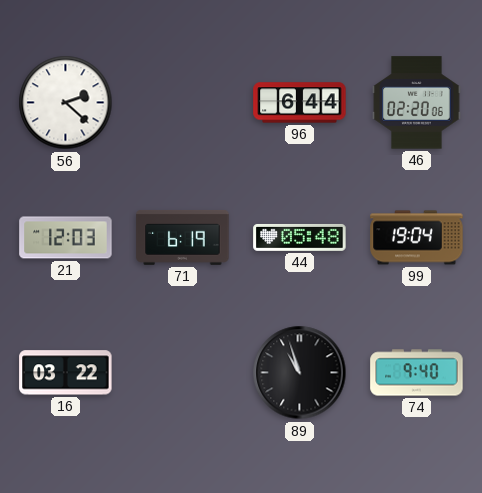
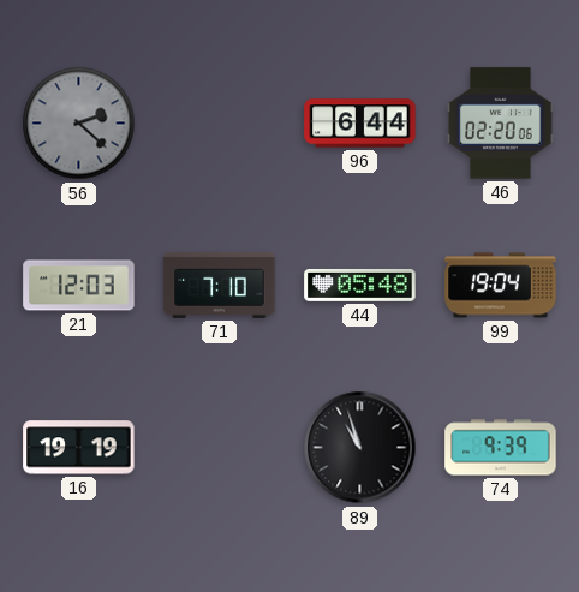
56 dial: white -> grey (79, 124)
71: 6:19 -> 7:10 (220, 285)
16: 03:22 -> 19:19 (79, 448)
74: 9:40 -> 9:39 (501, 448)
